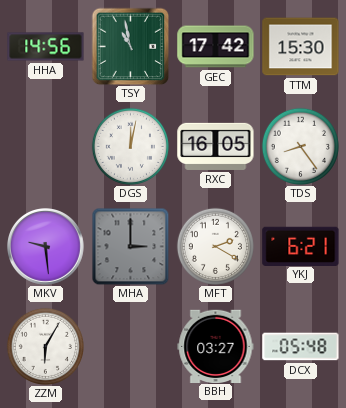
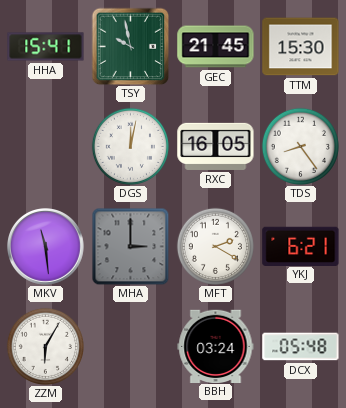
HHA: 14:56 -> 15:41 (46, 47)
TSY: 10:58 -> 9:58 (130, 46)
GEC: 17:42 -> 21:45 (216, 47)
MKV: 9:29 -> 11:29 (46, 247)
BBH: 03:27 -> 03:24 (216, 346)
